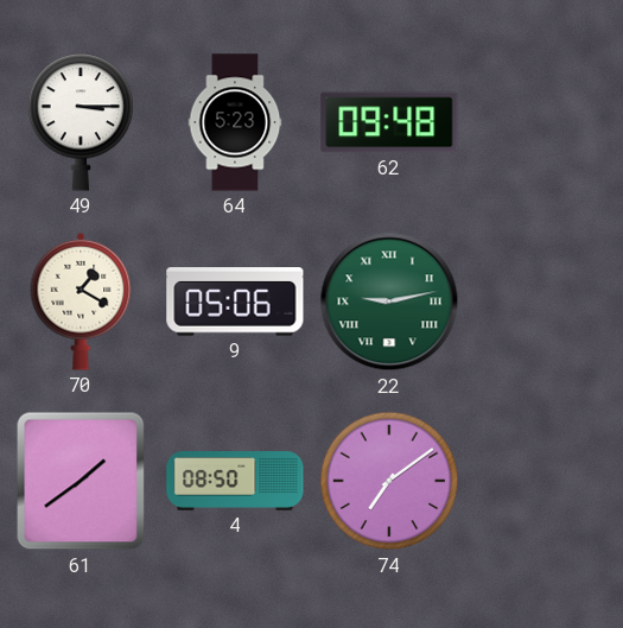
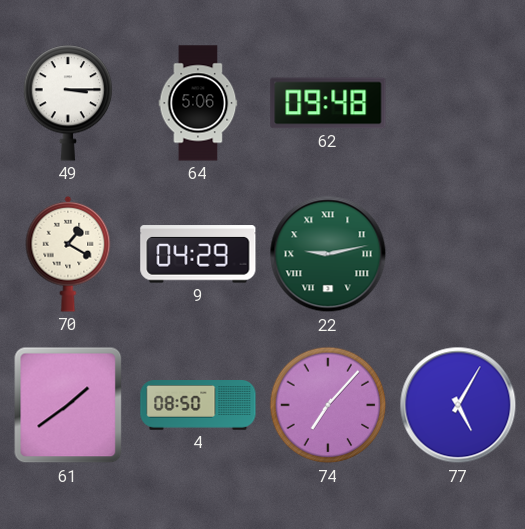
64: 5:23 -> 5:06 (198, 103)
9: 05:06 -> 04:29 (198, 254)
74: 7:09 -> 7:07 (328, 405)
77: none -> 5:05 (458, 405)
